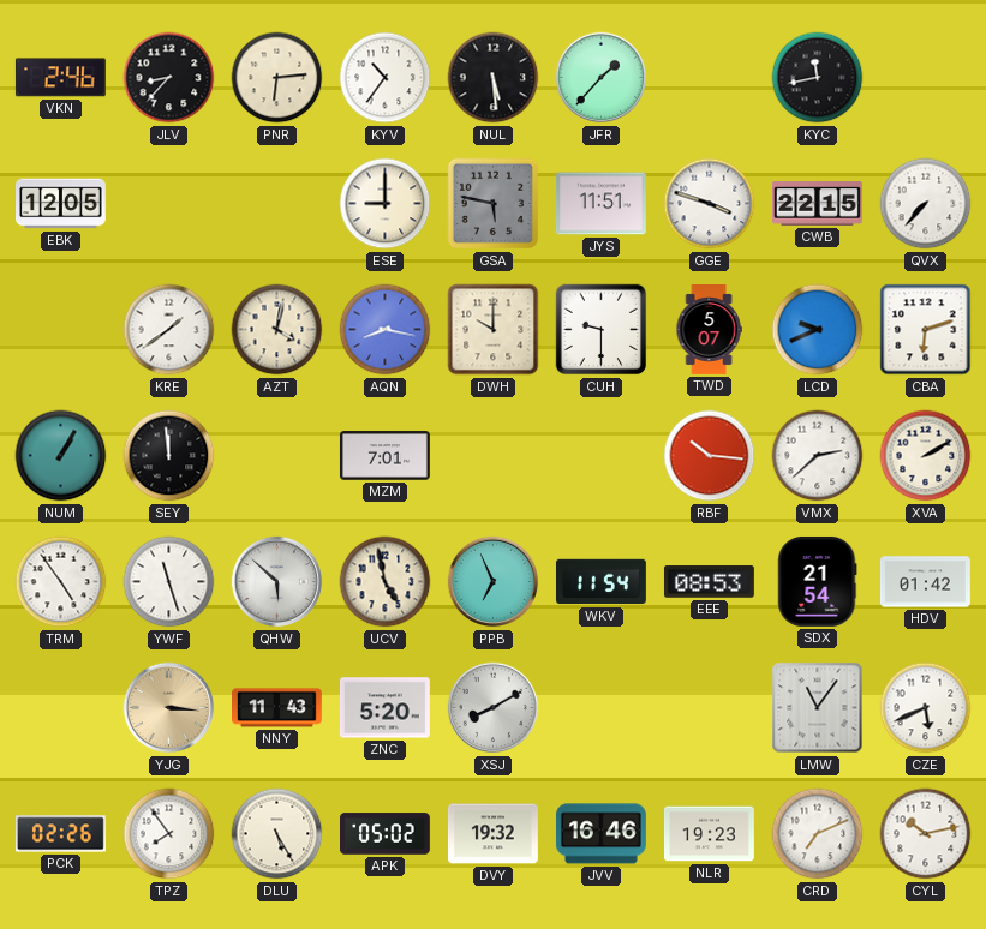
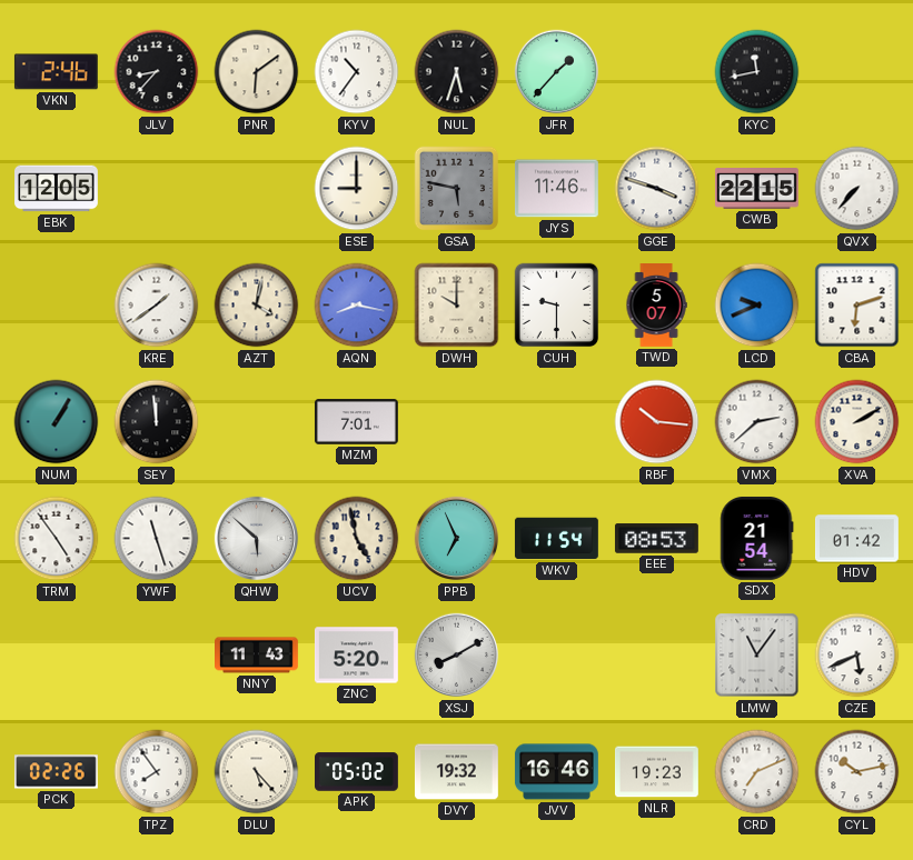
PNR: 6:14 -> 6:09 (257, 72)
NUL: 5:29 -> 5:33 (457, 72)
JYS: 11:51 -> 11:46 (556, 189)
YJG: 3:16 -> none (169, 708)
DLU: 5:25 -> 5:23 (257, 772)
